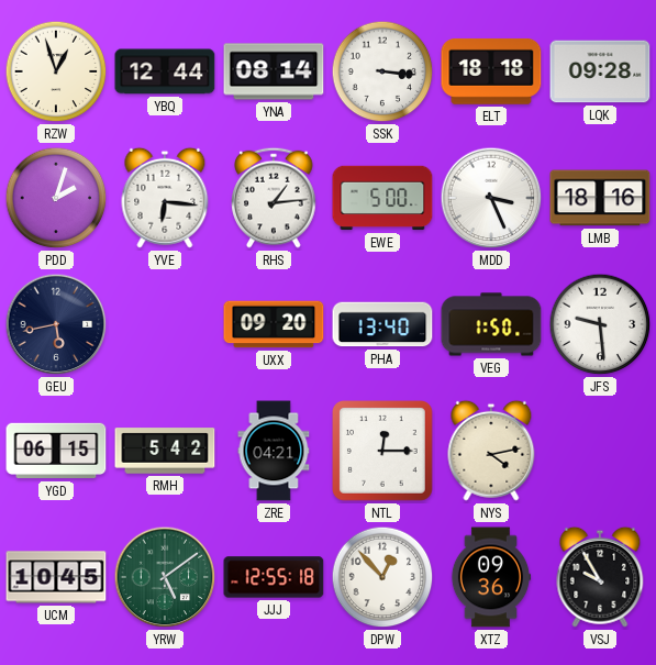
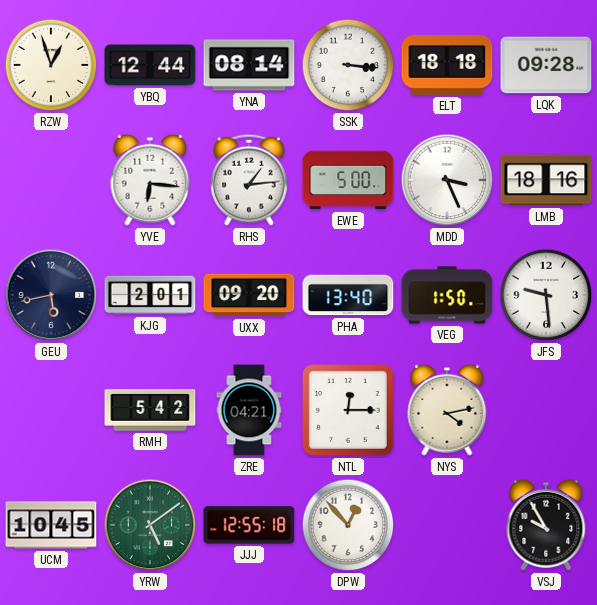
PDD: 2:03 -> none (56, 198)
KJG: none -> 2:01 (150, 295)
YGD: 06:15 -> none (56, 451)
XTZ: 09:36 -> none (491, 577)
